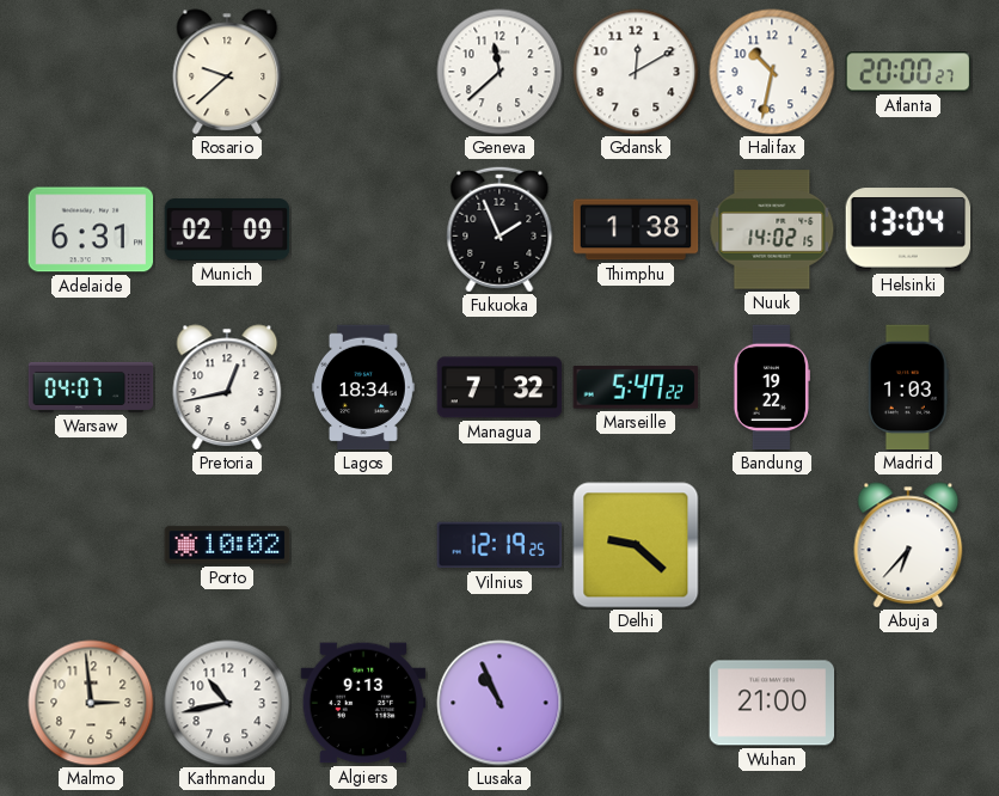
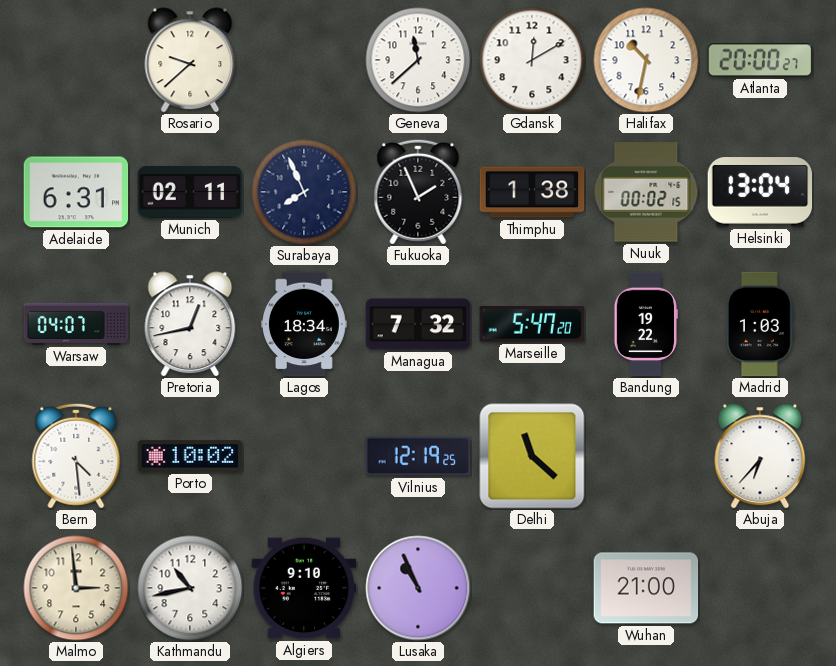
Munich: 02:09 -> 02:11 (190, 192)
Surabaya: none -> 7:56 (304, 192)
Nuuk: 14:02 -> 00:02 (646, 192)
Marseille: 5:47:22 -> 5:47:20 (532, 324)
Bern: none -> 4:29 (76, 456)
Delhi: 9:22 -> 11:22 (532, 456)
Algiers: 9:13 -> 9:10 (304, 588)
